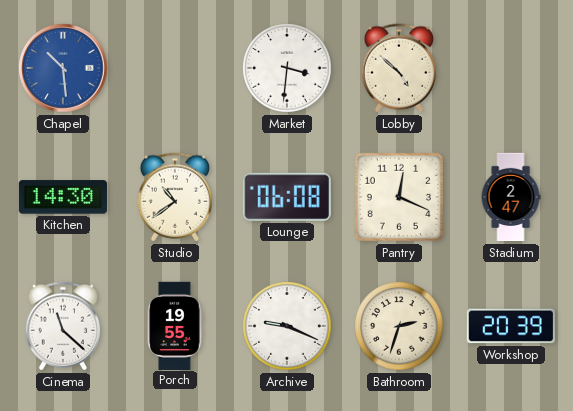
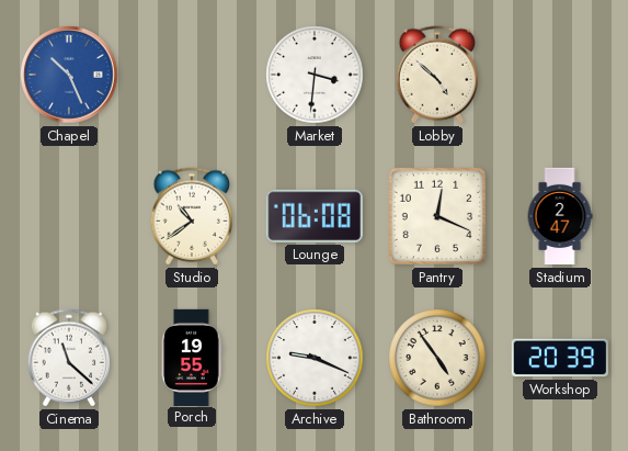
Chapel: 10:29 -> 10:26 (69, 75)
Kitchen: 14:30 -> none (62, 197)
Bathroom: 2:33 -> 4:54 (437, 358)
